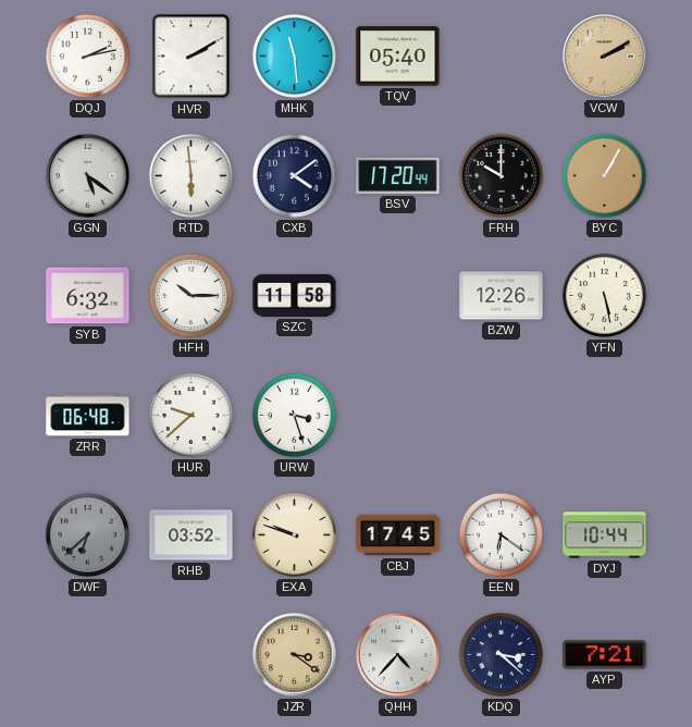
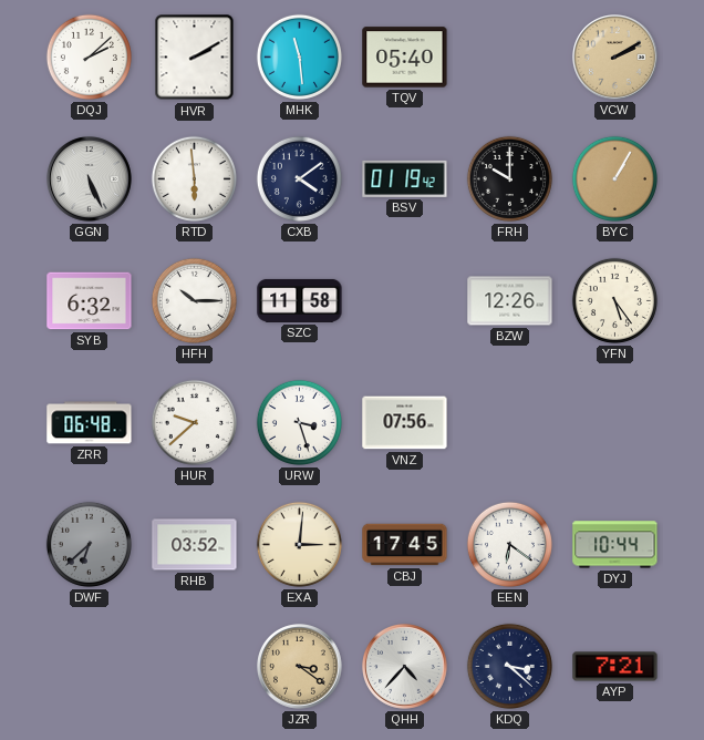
DQJ: 2:13 -> 2:08 (89, 56)
GGN: 5:21 -> 5:26 (90, 179)
BSV: 17:20 -> 01:19 (405, 178)
YFN: 5:28 -> 5:24 (614, 300)
VNZ: none -> 07:56 (405, 423)
EXA: 9:48 -> 3:01 (299, 544)
